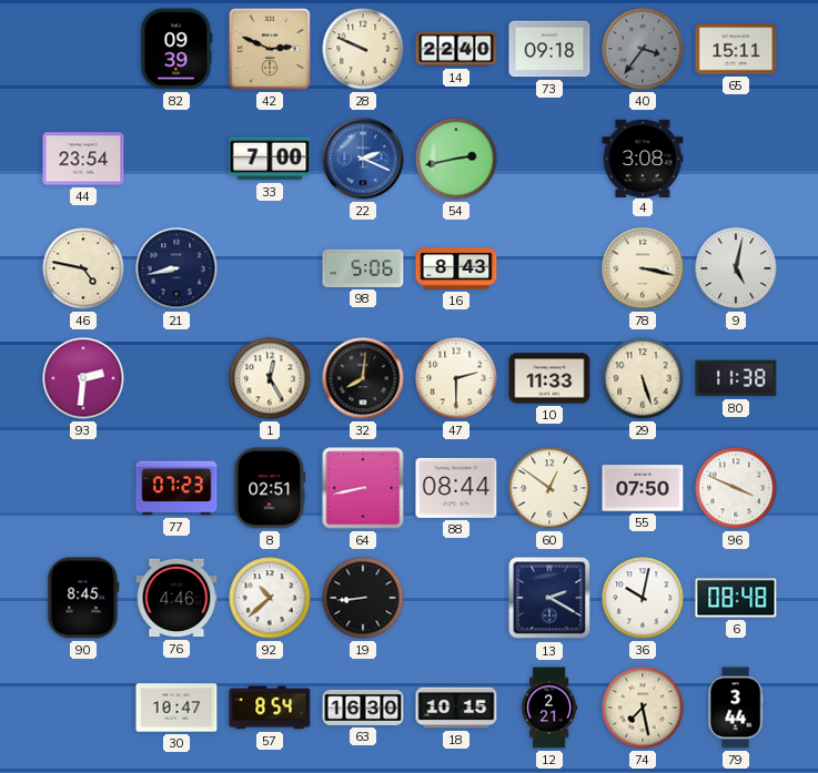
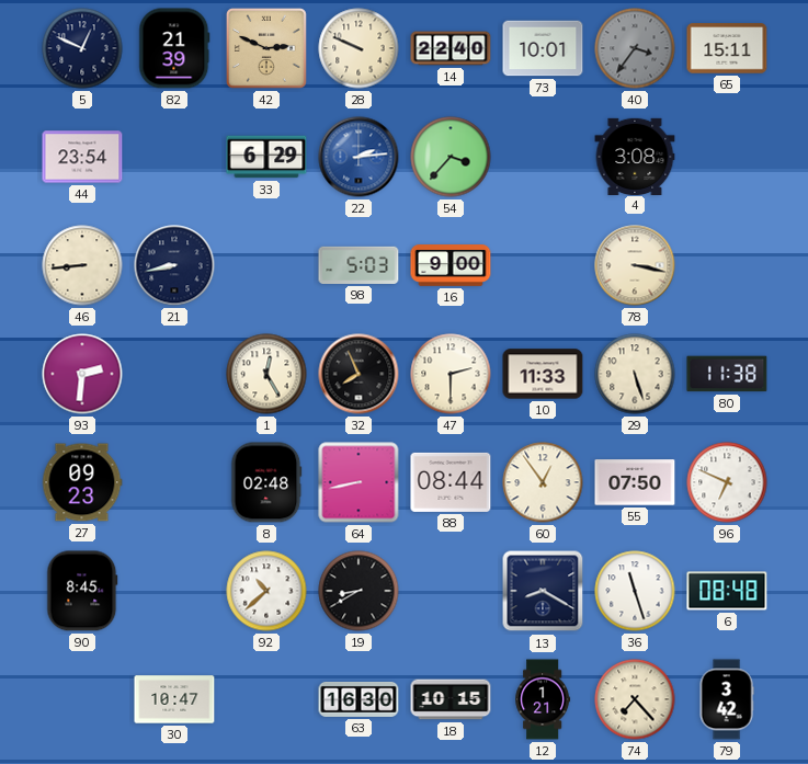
5: none -> 12:49 (82, 48)
82: 09:39 -> 21:39 (174, 48)
73: 09:18 -> 10:01 (543, 48)
33: 7:00 -> 6:29 (266, 157)
22: 2:19 -> 2:14 (359, 157)
54: 2:43 -> 3:37 (451, 157)
46: 4:47 -> 8:44 (82, 265)
98: 5:06 -> 5:03 (359, 265)
16: 8:43 -> 9:00 (451, 265)
9: 5:02 -> none (736, 268)
32: 8:01 -> 7:56 (359, 374)
27: none -> 09:23 (82, 482)
77: 07:23 -> none (176, 488)
8: 02:51 -> 02:48 (266, 482)
60: 12:51 -> 12:54 (543, 482)
96: 3:49 -> 6:49 (727, 482)
76: 4:46 -> none (176, 598)
19: 8:44 -> 8:40 (359, 591)
13: 2:20 -> 8:20 (543, 591)
36: 10:02 -> 11:27 (635, 591)
57: 8:54 -> none (270, 708)
12: 2:21 -> 1:21 (543, 699)
74: 7:28 -> 7:23 (635, 699)
79: 3:44 -> 3:42 (727, 699)
